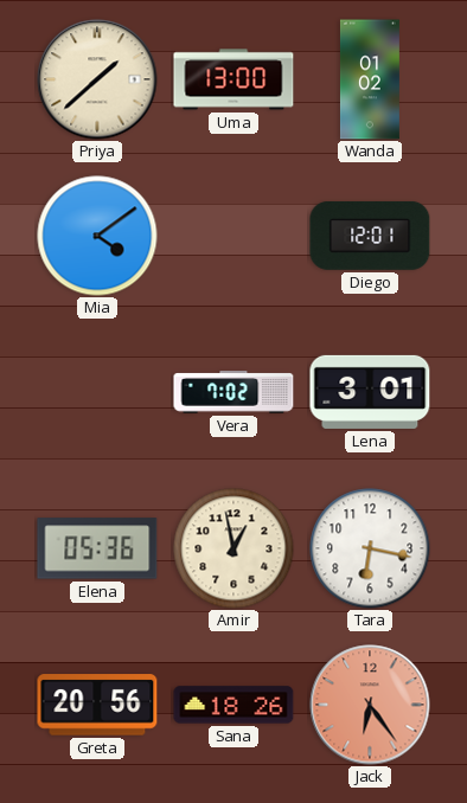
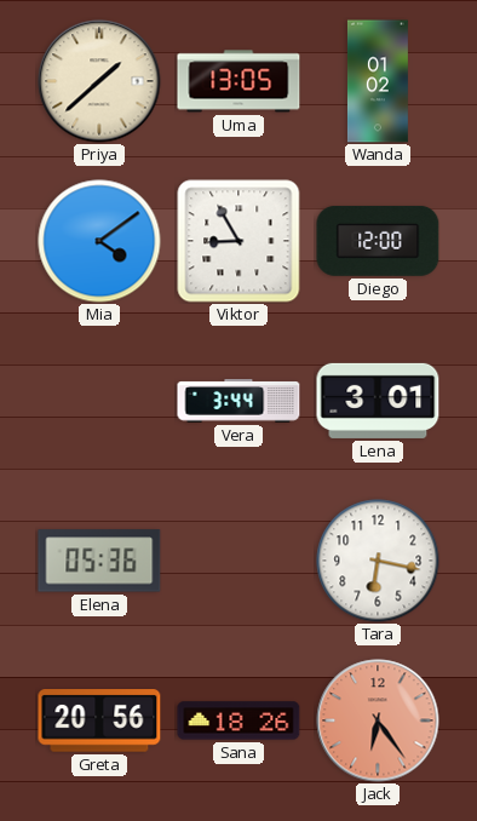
Uma: 13:00 -> 13:05 (238, 81)
Viktor: none -> 8:55 (238, 241)
Diego: 12:01 -> 12:00 (378, 241)
Vera: 7:02 -> 3:44 (238, 401)
Amir: 12:58 -> none (233, 548)
